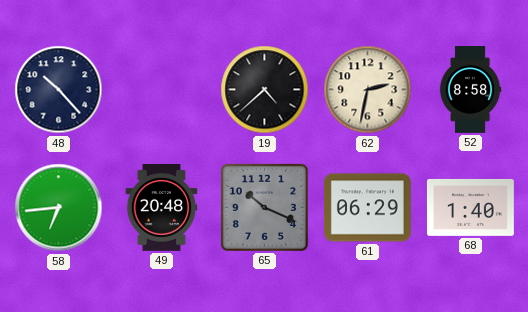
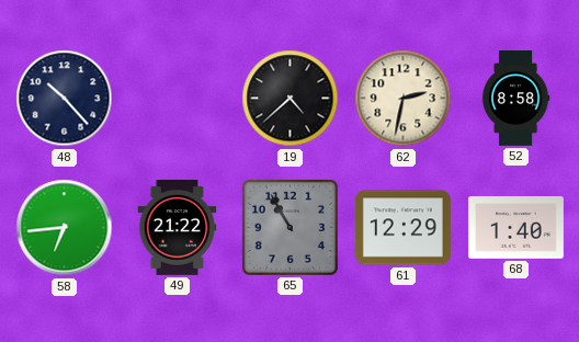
49: 20:48 -> 21:22 (178, 227)
65: 10:19 -> 10:55 (289, 227)
61: 06:29 -> 12:29 (402, 228)
